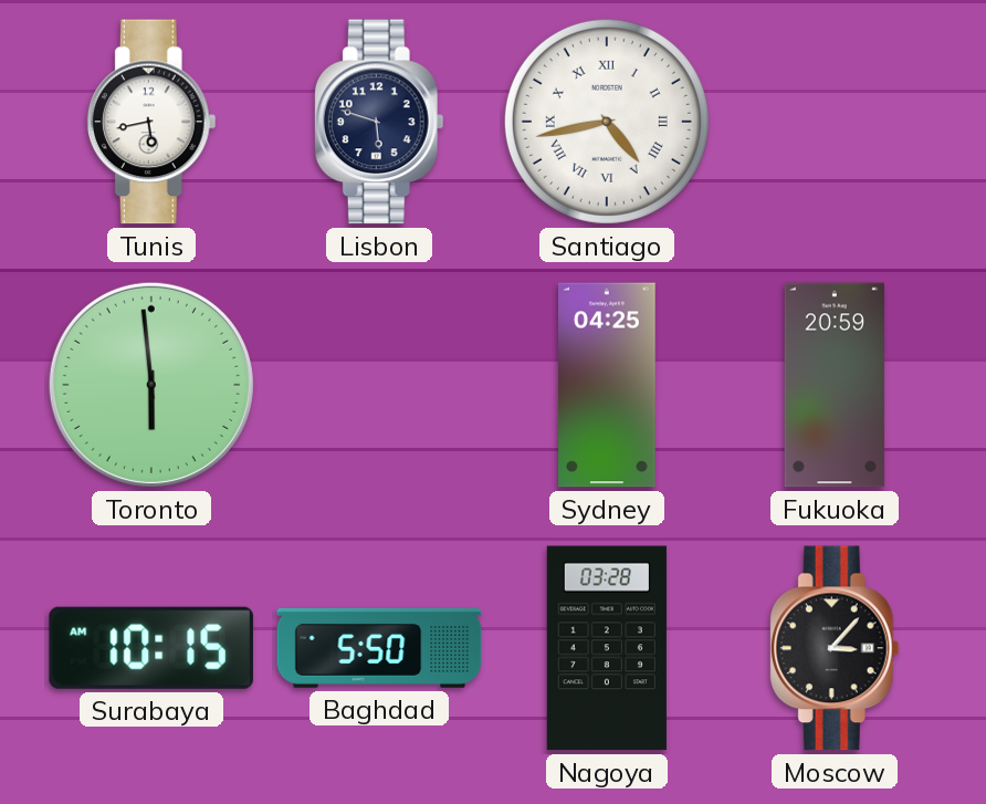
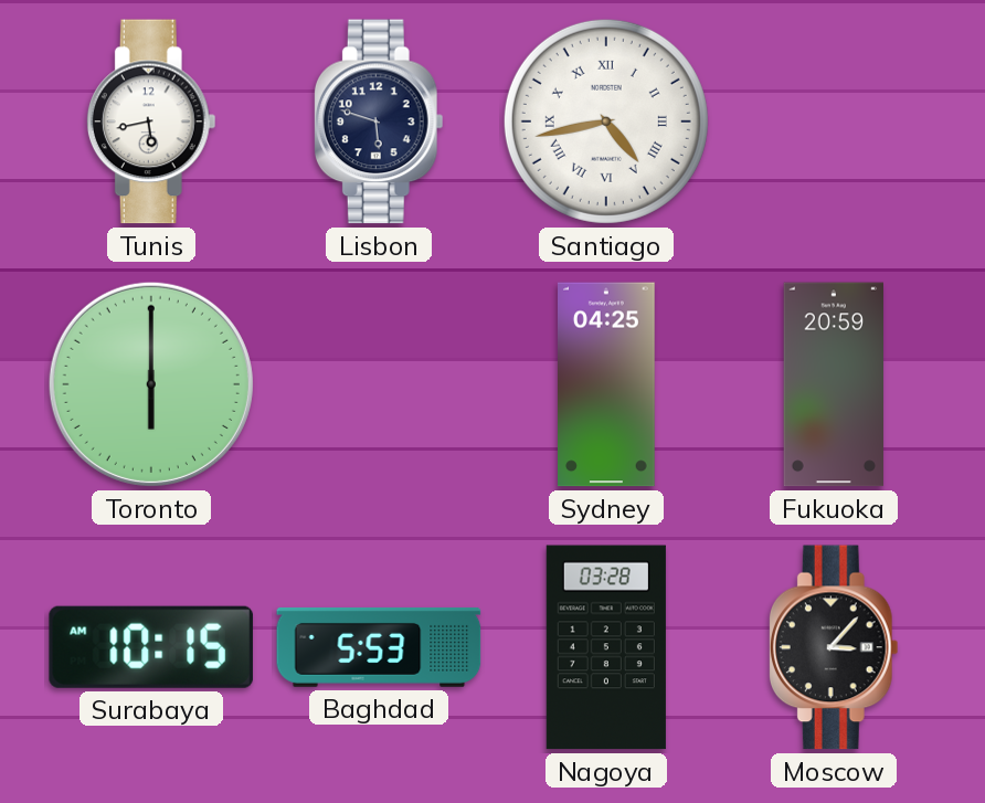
Toronto: 5:59 -> 6:00 (151, 384)
Baghdad: 5:50 -> 5:53 (379, 647)
